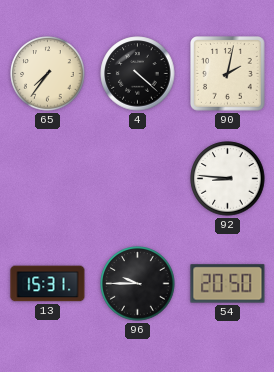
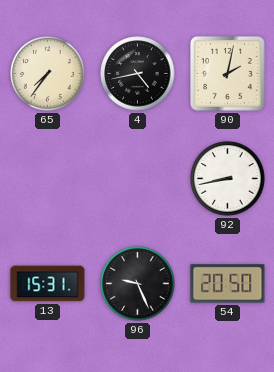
4: 4:22 -> 4:43 (138, 74)
92: 8:46 -> 8:43 (228, 179)
96: 9:45 -> 9:26 (138, 284)
